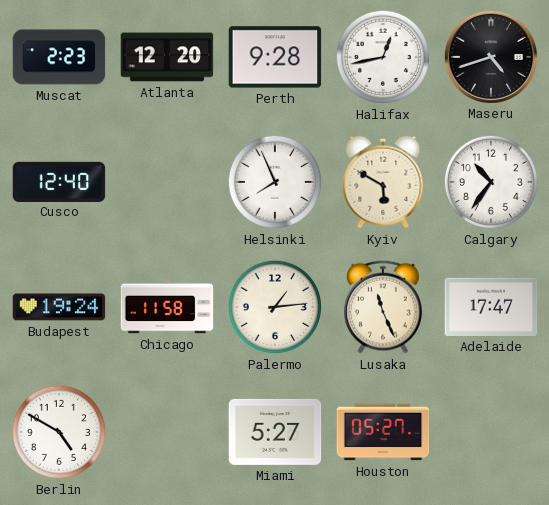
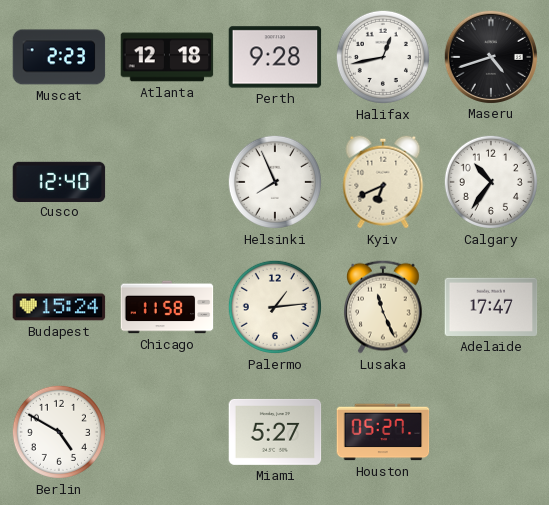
Atlanta: 12:20 -> 12:18 (167, 57)
Kyiv: 5:50 -> 6:41 (383, 182)
Budapest: 19:24 -> 15:24 (59, 307)
